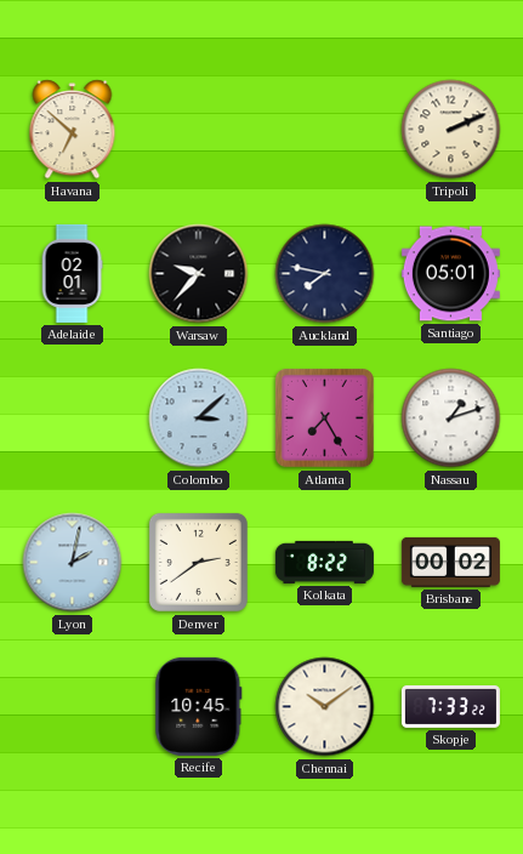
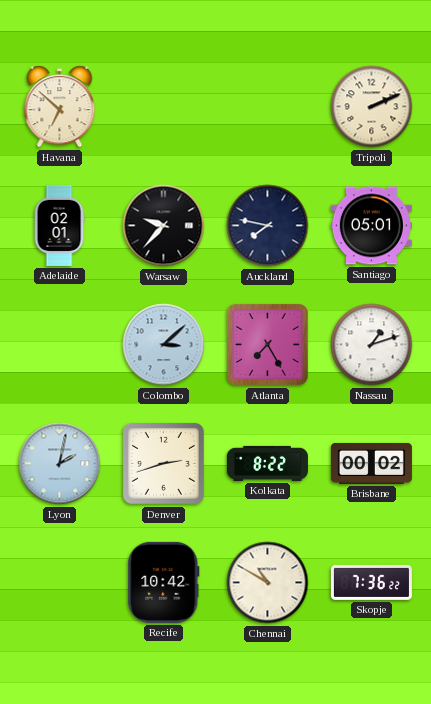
Denver: 2:39 -> 2:42 (163, 463)
Recife: 10:45 -> 10:42 (164, 582)
Chennai: 10:09 -> 10:50 (268, 583)
Skopje: 7:33 -> 7:36 (371, 582)
